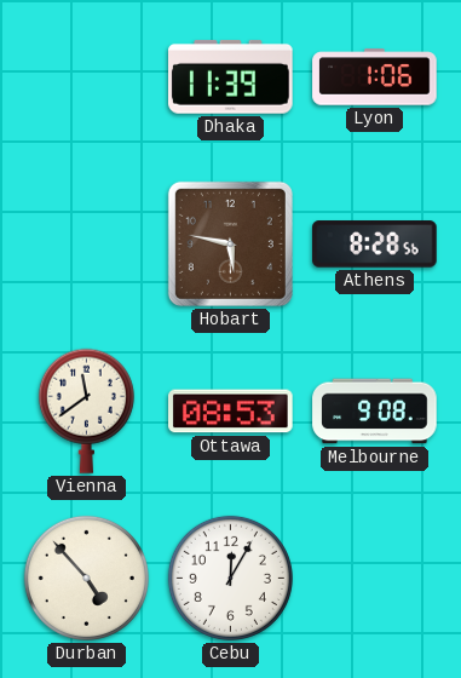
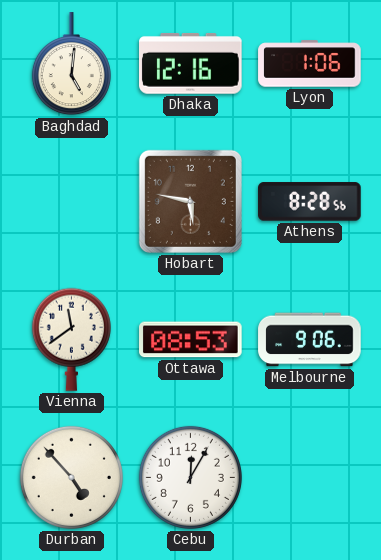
Baghdad: none -> 5:01 (71, 64)
Dhaka: 11:39 -> 12:16 (191, 64)
Melbourne: 9:08 -> 9:06 (310, 340)
